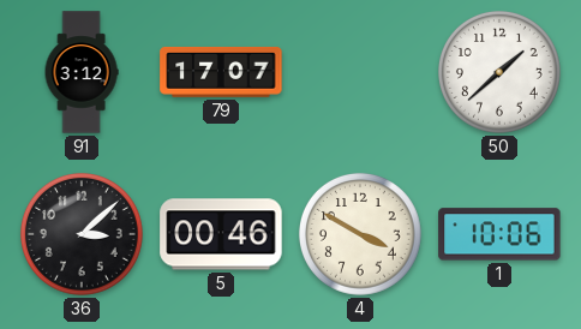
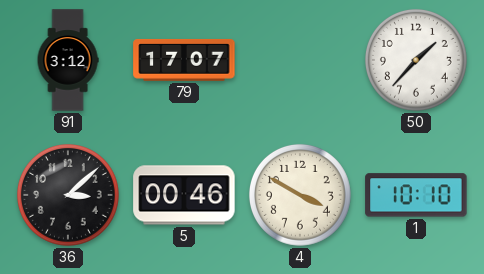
50: 1:38 -> 1:37 (416, 60)
1: 10:06 -> 10:10 (416, 195)
